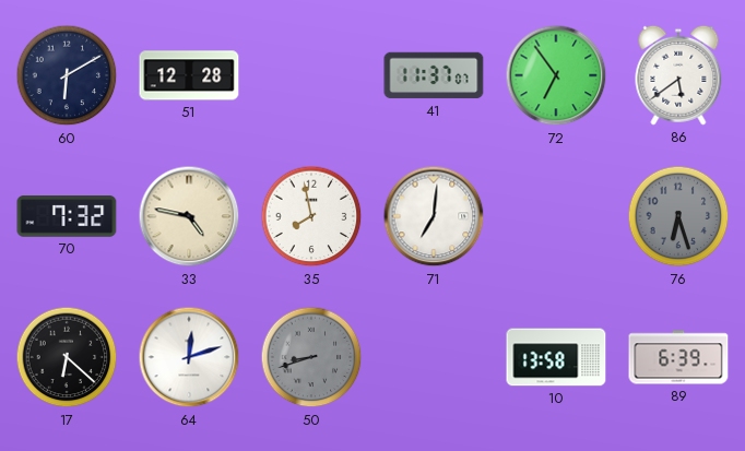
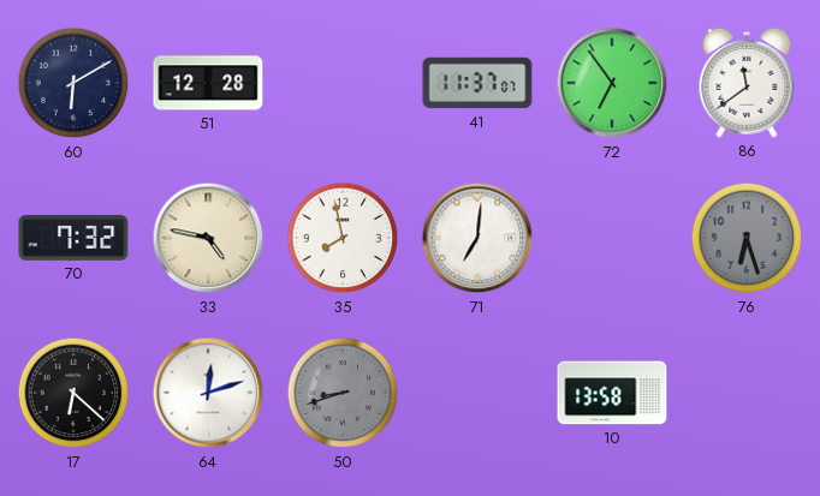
86: 5:39 -> 11:39 (747, 83)
89: 6:39 -> none (678, 357)
